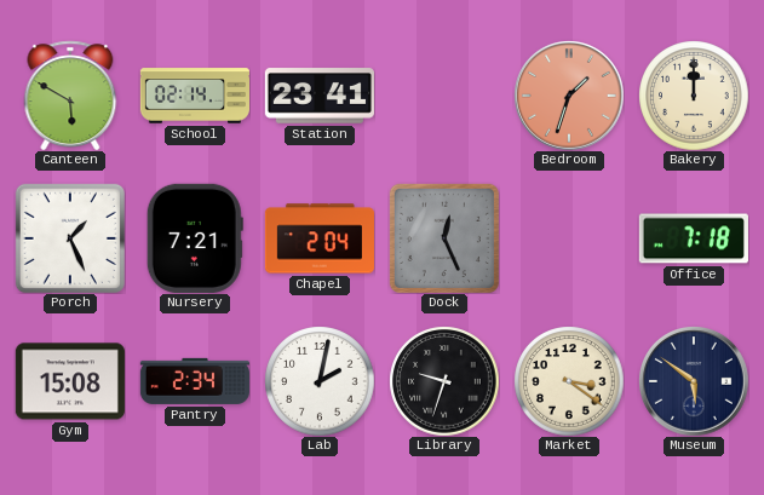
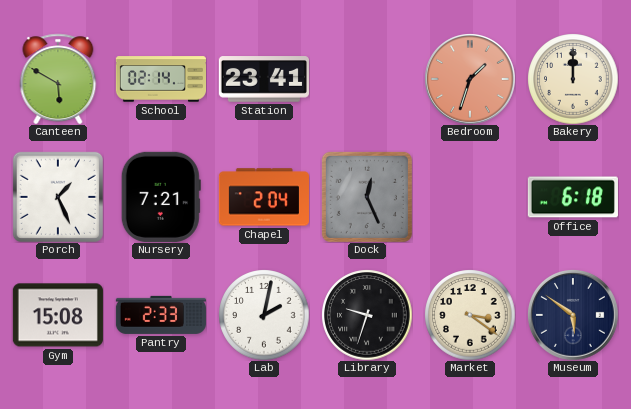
Office: 7:18 -> 6:18 (573, 197)
Pantry: 2:34 -> 2:33 (161, 315)
